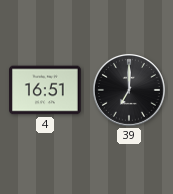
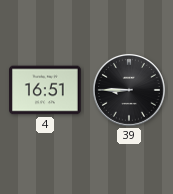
39: 7:00 -> 8:45 (129, 90)
